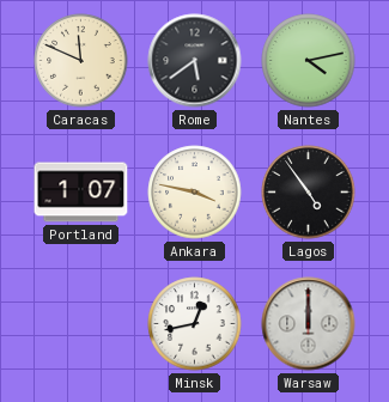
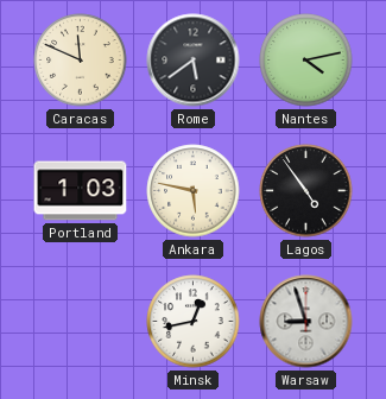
Portland: 1:07 -> 1:03 (81, 191)
Ankara: 3:47 -> 5:47 (194, 191)
Warsaw: 12:00 -> 8:57 (306, 322)
